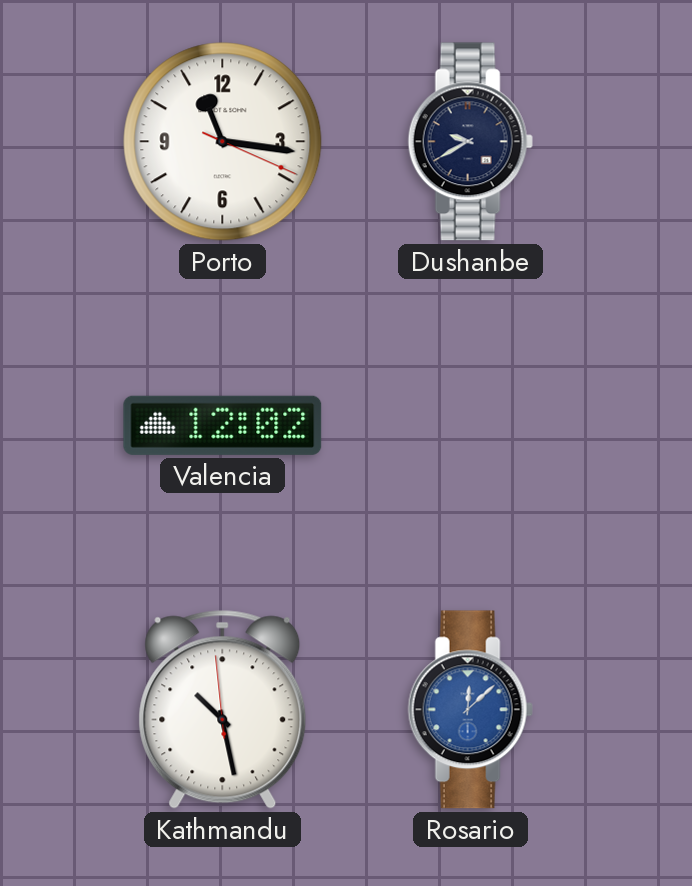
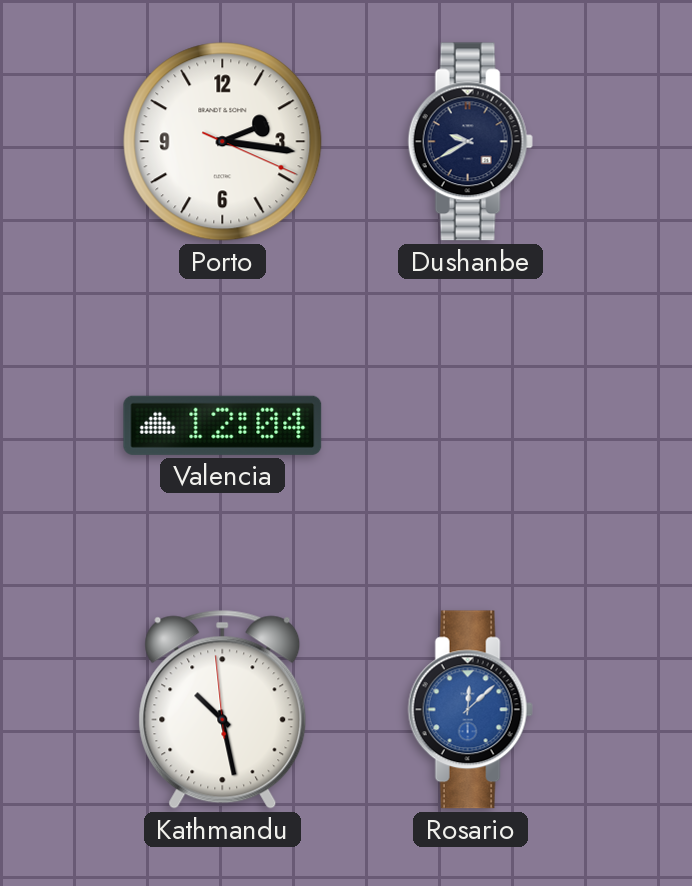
Porto: 11:16 -> 2:16 (223, 142)
Valencia: 12:02 -> 12:04 (223, 425)
